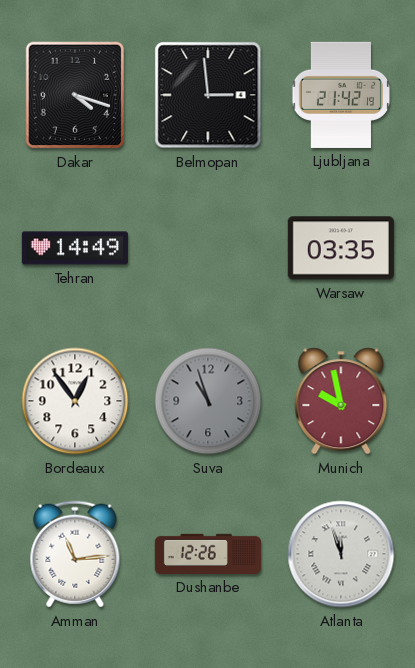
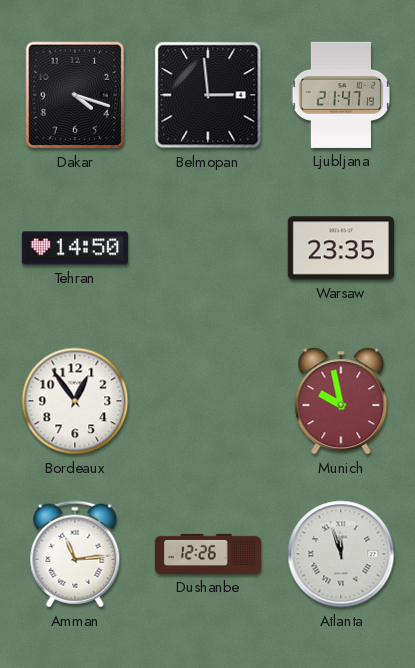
Ljubljana: 21:42 -> 21:47 (341, 95)
Tehran: 14:49 -> 14:50 (75, 248)
Warsaw: 03:35 -> 23:35 (341, 248)
Suva: 10:57 -> none (208, 401)
